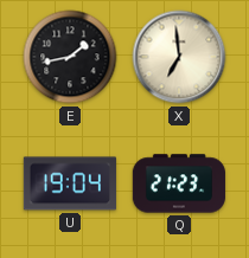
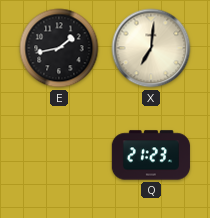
X: 6:59 -> 7:01 (151, 48)
U: 19:04 -> none (70, 183)
